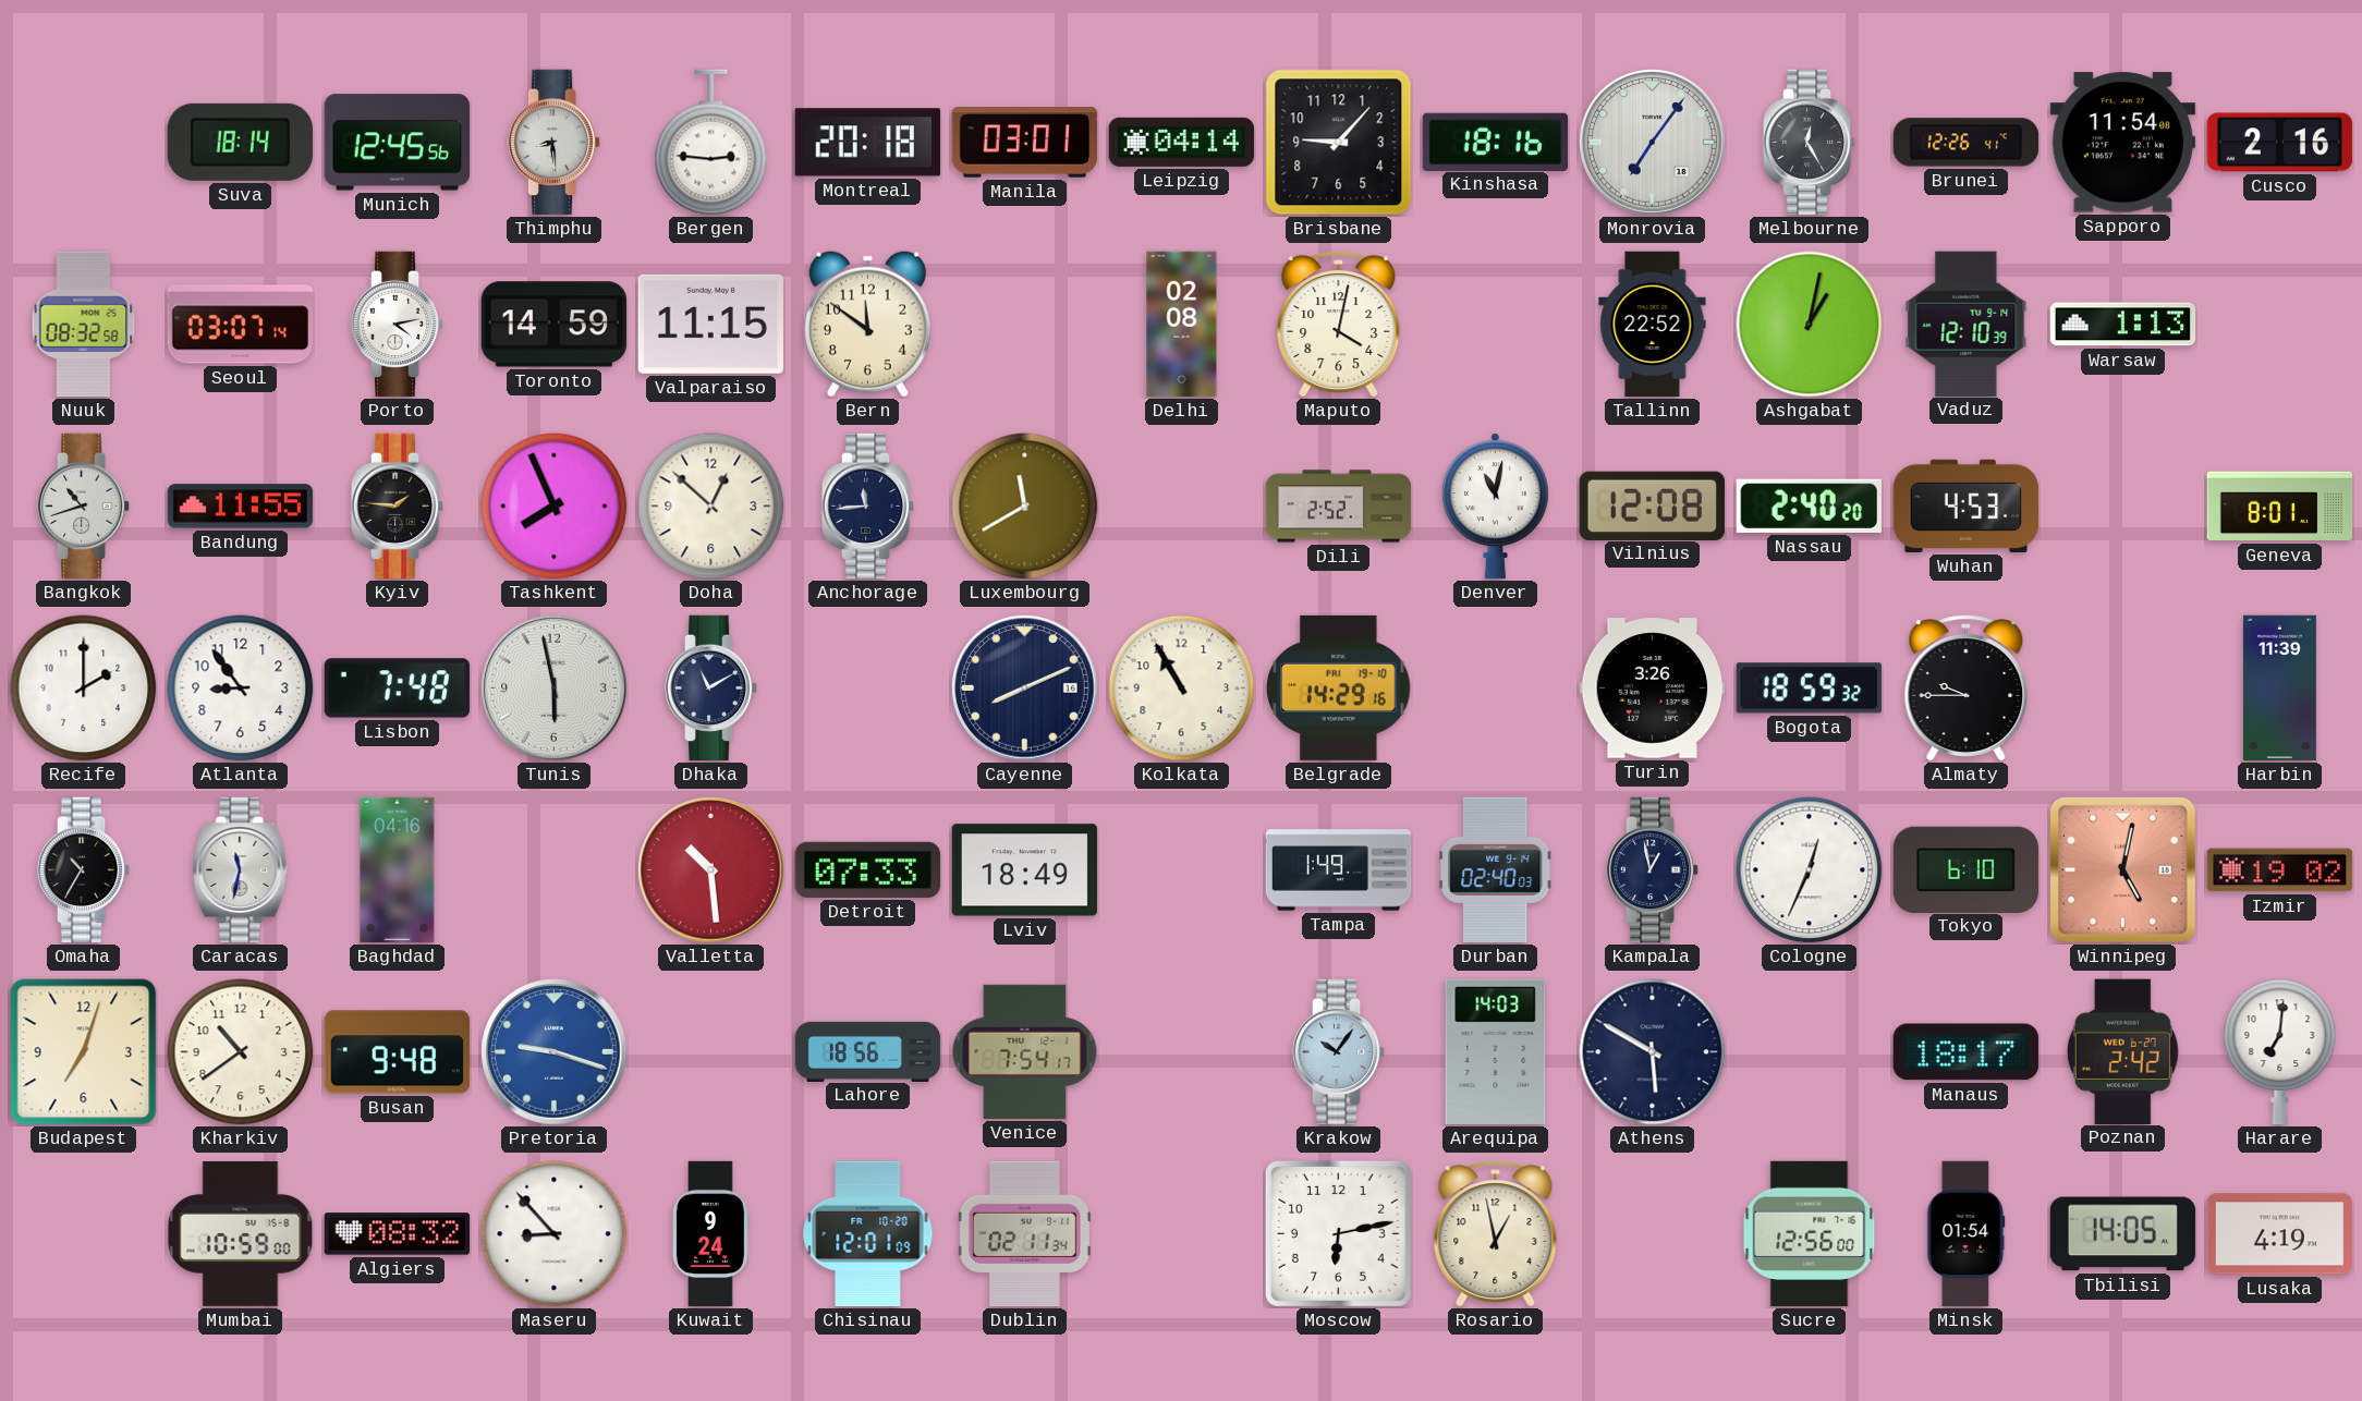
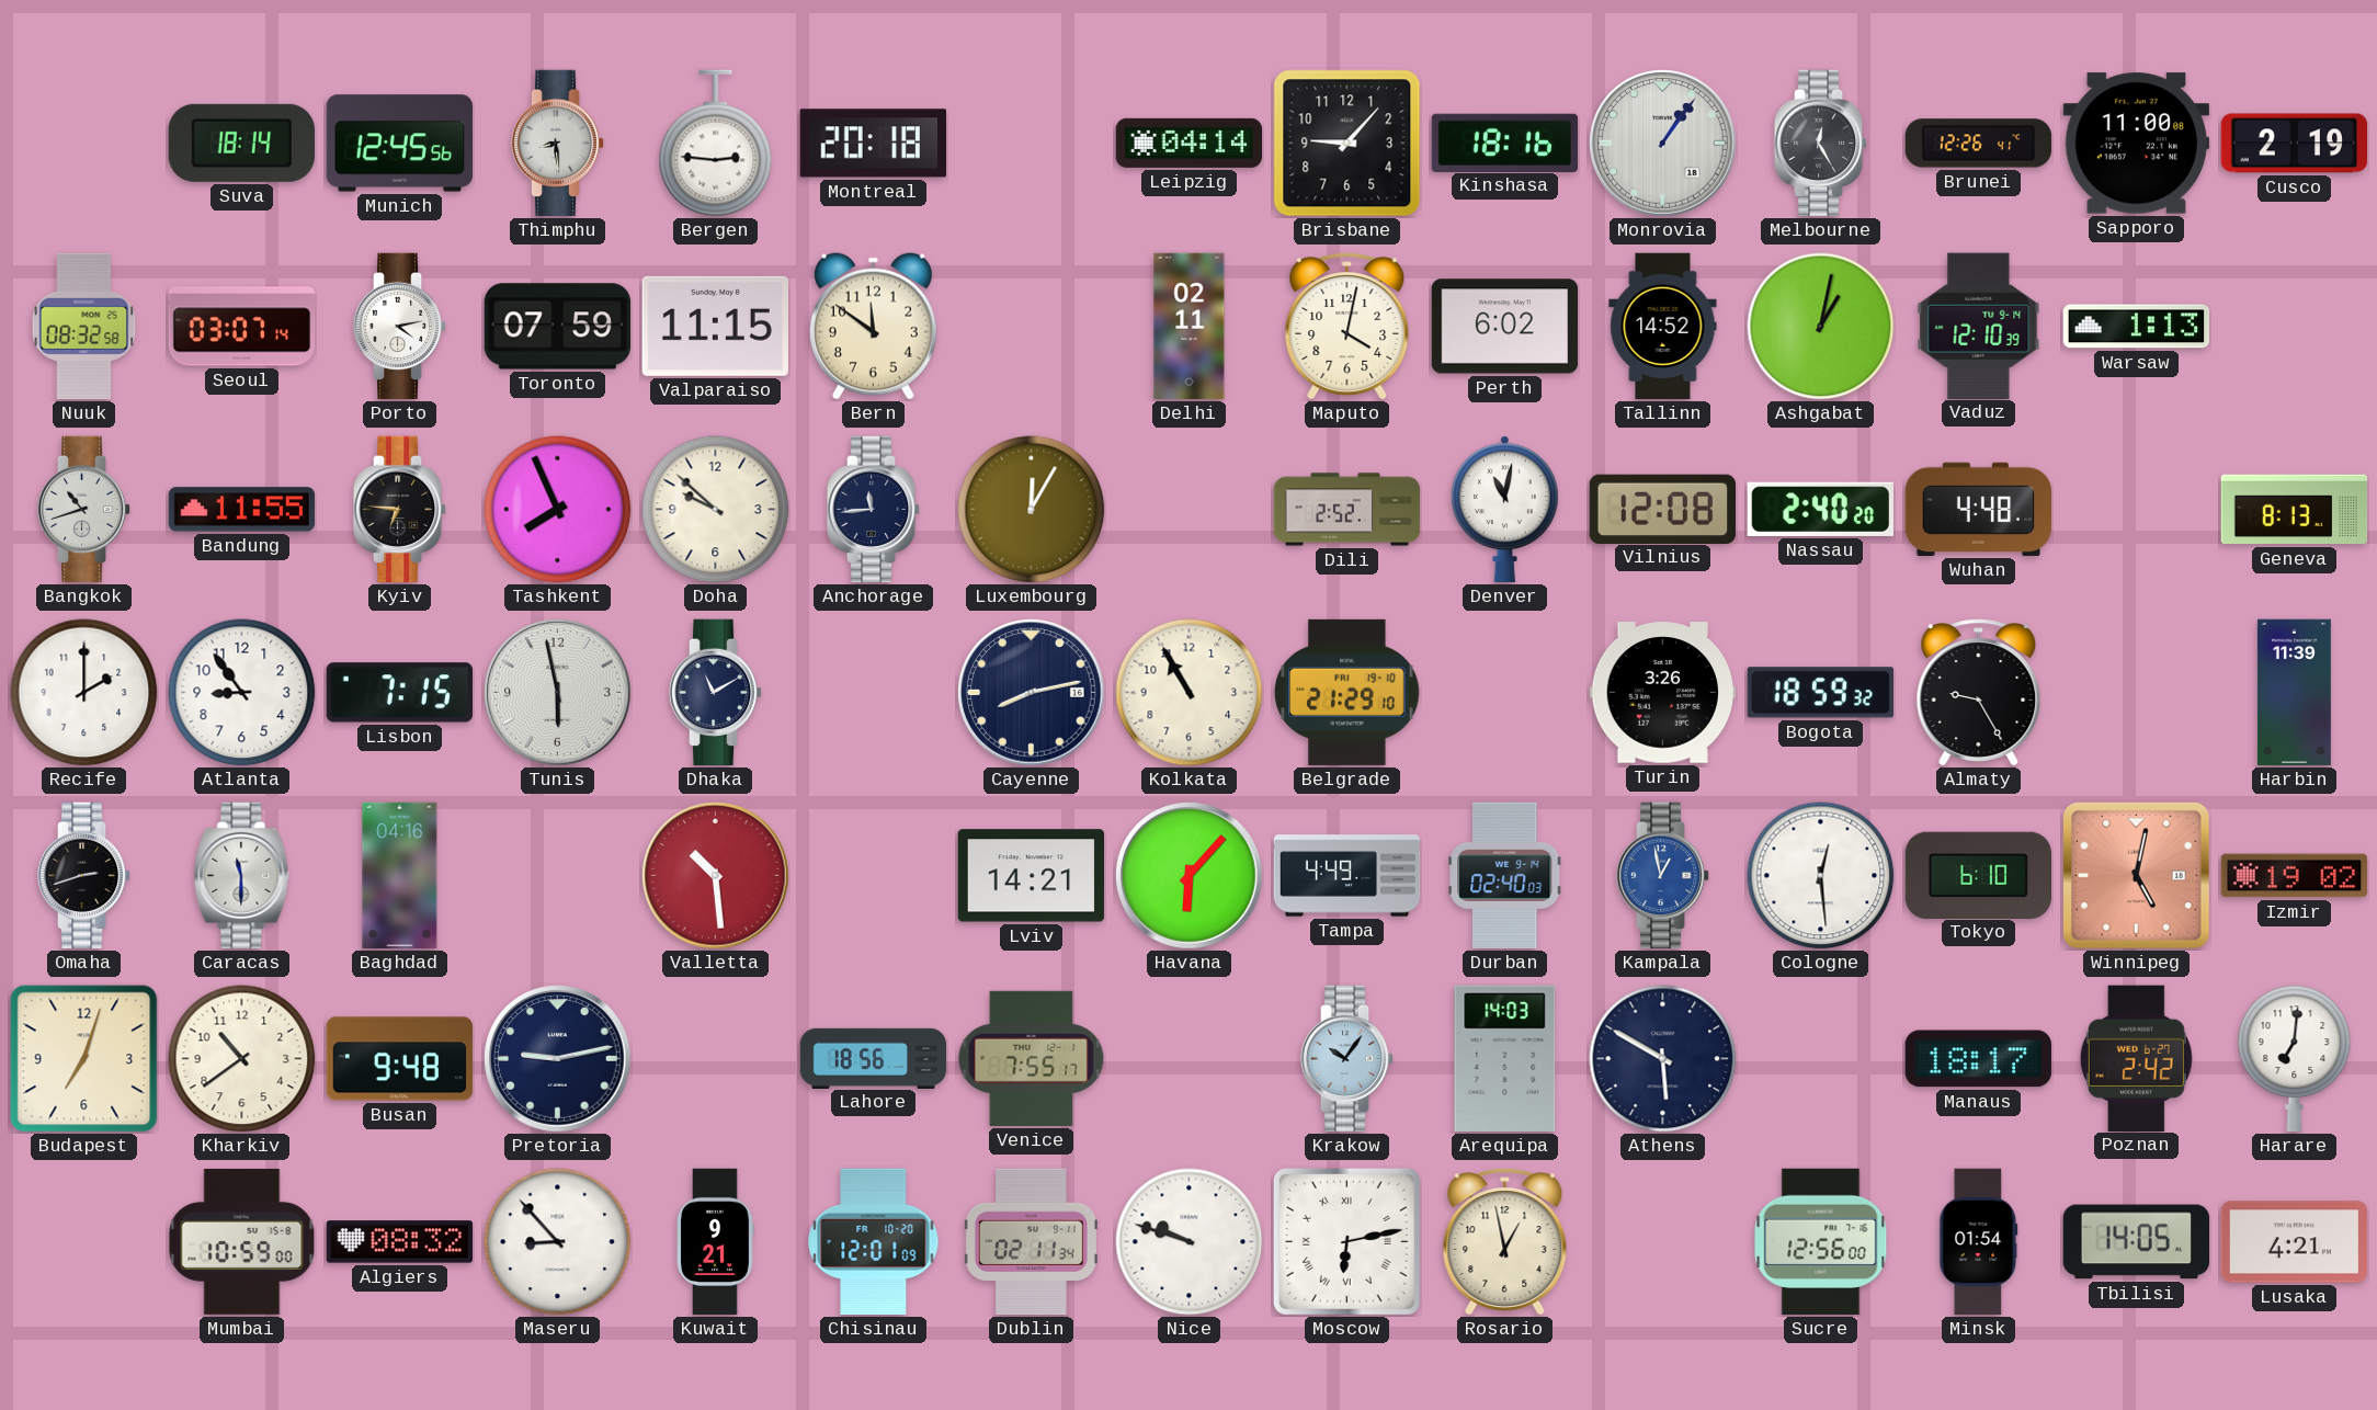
Manila: 03:01 -> none (1025, 143)
Monrovia: 7:06 -> 1:06 (1663, 144)
Sapporo: 11:54 -> 11:00 (2136, 144)
Cusco: 2:16 -> 2:19 (2295, 144)
Toronto: 14:59 -> 07:59 (558, 327)
Delhi: 02:08 -> 02:11 (1190, 327)
Perth: none -> 6:02 (1505, 327)
Tallinn: 22:52 -> 14:52 (1663, 327)
Kyiv: 1:46 -> 6:46 (400, 510)
Doha: 12:52 -> 9:52 (716, 510)
Luxembourg: 11:40 -> 12:05 (1032, 510)
Wuhan: 4:53 -> 4:48 (1979, 509)
Geneva: 8:01 -> 8:13 (2295, 510)
Lisbon: 7:48 -> 7:15 (399, 693)
Cayenne: 8:11 -> 8:13 (1032, 693)
Belgrade: 14:29 -> 21:29 (1347, 692)
Almaty: 9:45 -> 9:25 (1979, 693)
Omaha: 10:35 -> 2:42 (84, 876)
Caracas: 11:32 -> 11:30 (242, 876)
Detroit: 07:33 -> none (868, 869)
Lviv: 18:49 -> 14:21 (1032, 876)
Havana: none -> 6:07 (1190, 876)
Tampa: 1:49 -> 4:49 (1347, 876)
Kampala dial: navy -> blue (1663, 876)
Cologne: 12:34 -> 12:29 (1821, 876)
Pretoria: 9:18 -> 9:13 (558, 1059)
Pretoria dial: blue -> navy (558, 1059)
Venice: 7:54 -> 7:55 (1032, 1058)
Kuwait: 9:24 -> 9:21 (715, 1242)
Nice: none -> 9:48 (1190, 1242)
Moscow numerals: Arabic -> Roman (1346, 1241)
Lusaka: 4:19 -> 4:21 (2295, 1242)
